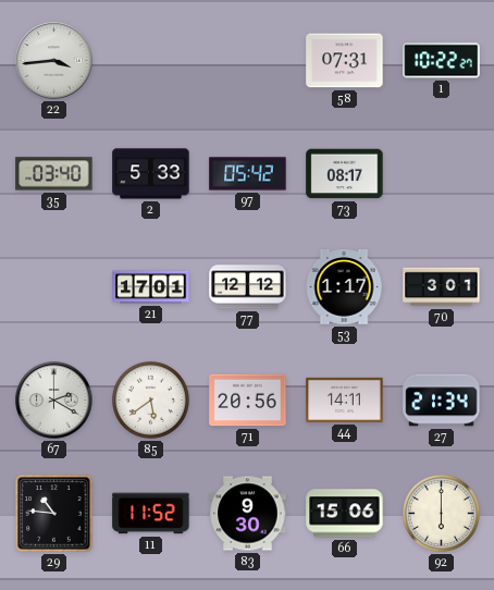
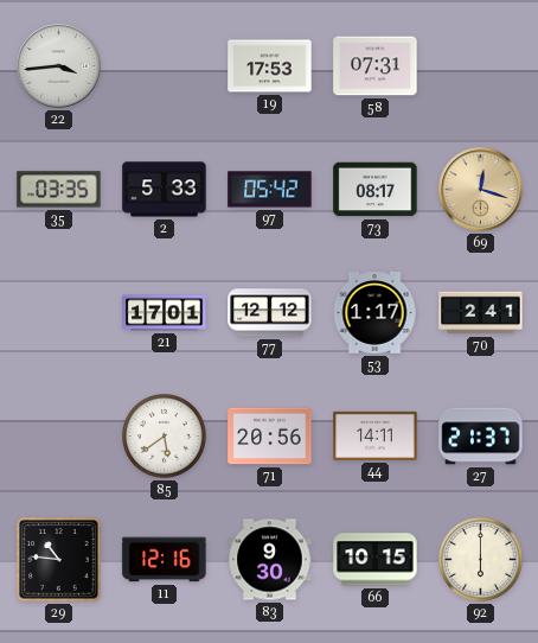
19: none -> 17:53 (270, 66)
1: 10:22 -> none (442, 61)
35: 03:40 -> 03:35 (59, 190)
69: none -> 12:18 (481, 190)
70: 3:01 -> 2:41 (481, 313)
67: 2:20 -> none (54, 401)
27: 21:34 -> 21:37 (481, 437)
11: 11:52 -> 12:16 (165, 560)
66: 15:06 -> 10:15 (376, 560)
